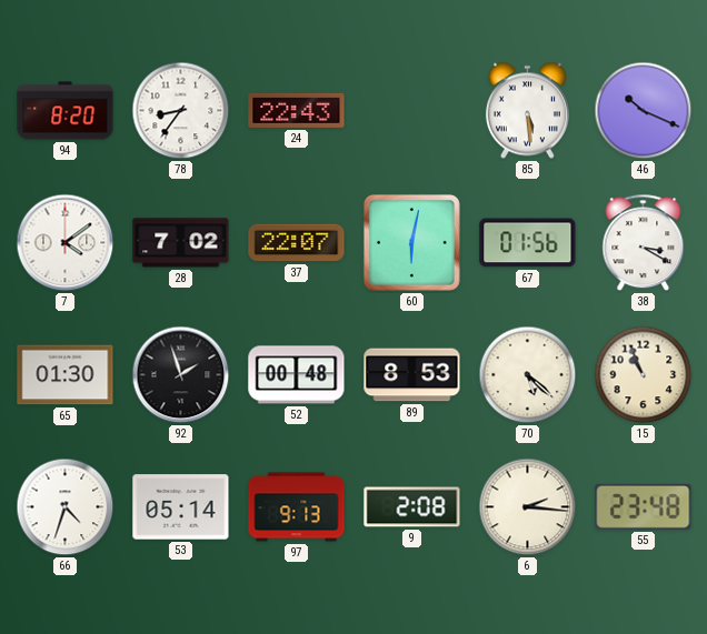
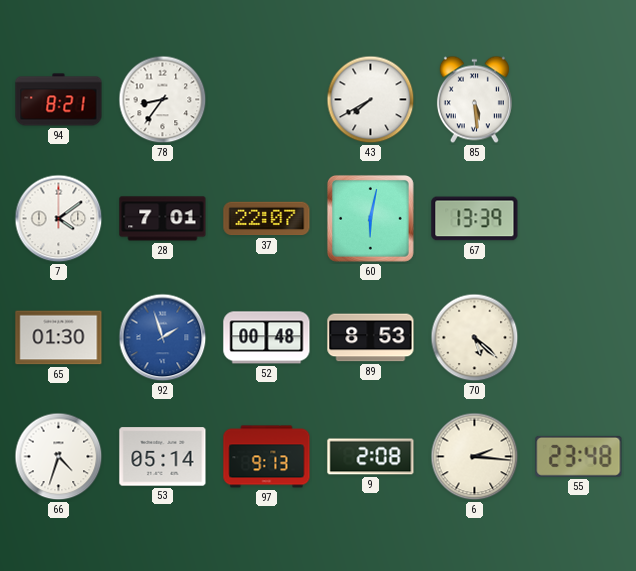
94: 8:20 -> 8:21 (59, 100)
24: 22:43 -> none (297, 110)
43: none -> 7:40 (371, 100)
46: 10:19 -> none (644, 111)
28: 7:02 -> 7:01 (163, 219)
67: 01:56 -> 13:39 (475, 219)
38: 3:20 -> none (644, 243)
92 dial: black -> blue (163, 338)
15: 10:56 -> none (644, 375)
